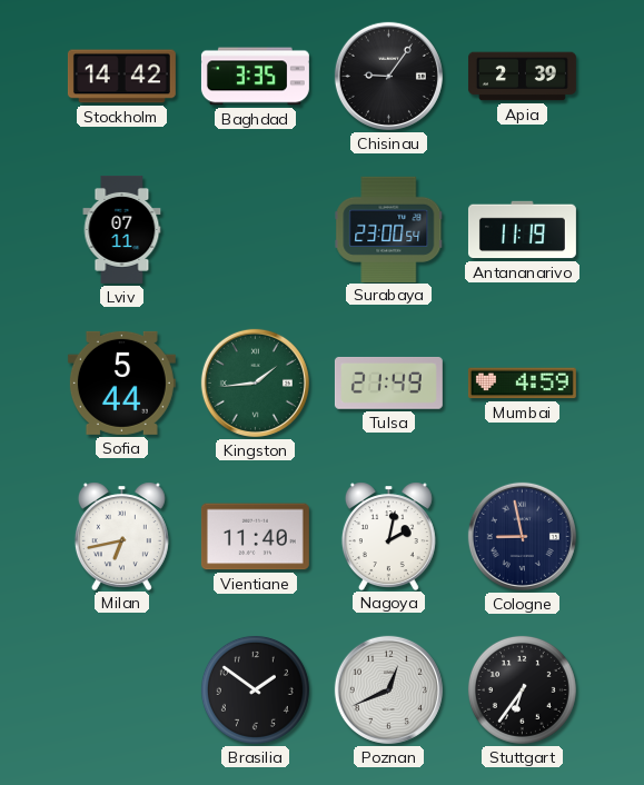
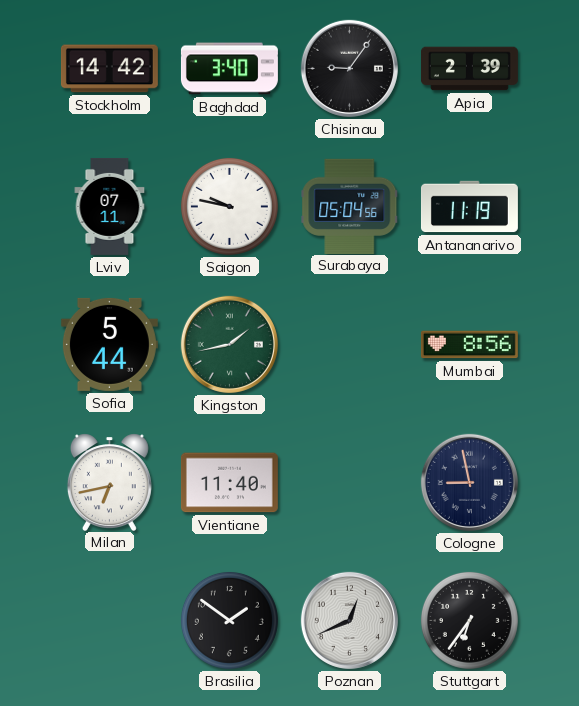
Baghdad: 3:35 -> 3:40 (229, 69)
Saigon: none -> 9:47 (229, 206)
Surabaya: 23:00 -> 05:04 (350, 206)
Kingston: 1:44 -> 1:43 (229, 344)
Tulsa: 21:49 -> none (388, 382)
Mumbai: 4:59 -> 8:56 (469, 345)
Nagoya: 2:02 -> none (388, 536)
